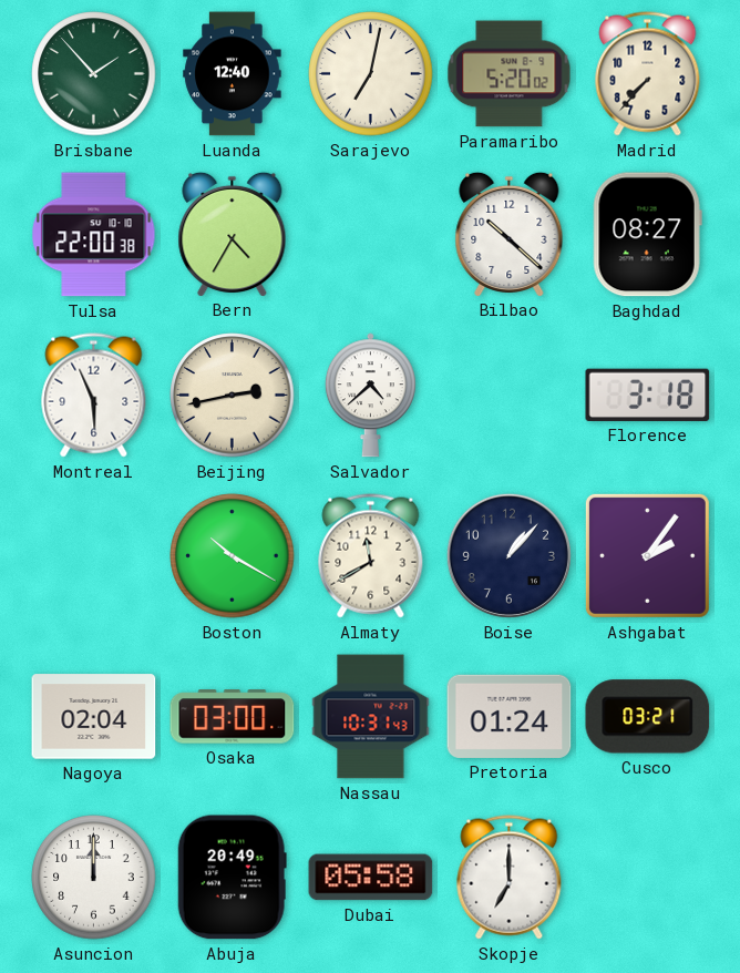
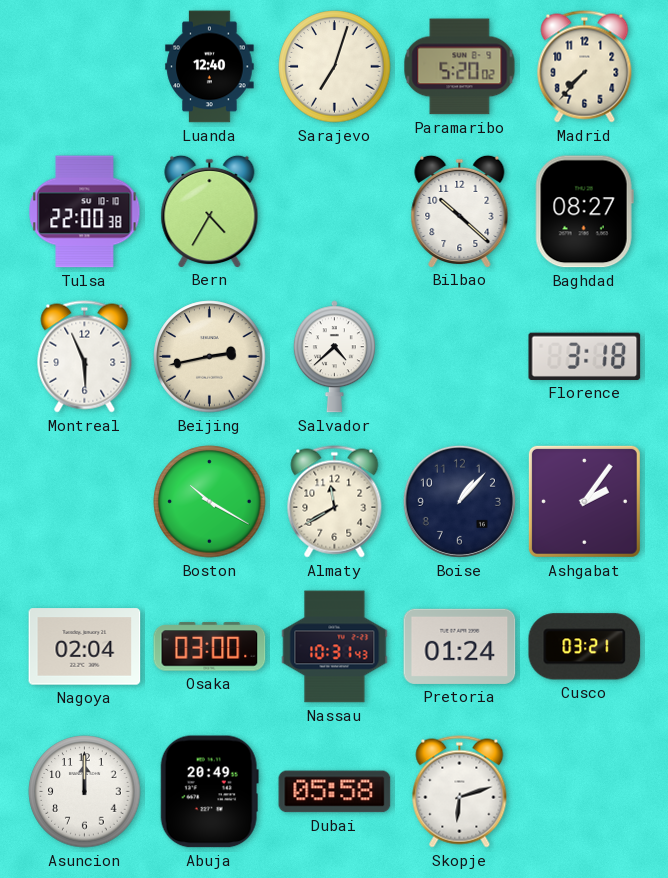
Brisbane: 1:53 -> none (94, 74)
Sarajevo: 7:02 -> 7:03 (335, 67)
Skopje: 7:00 -> 6:12 (460, 792)
